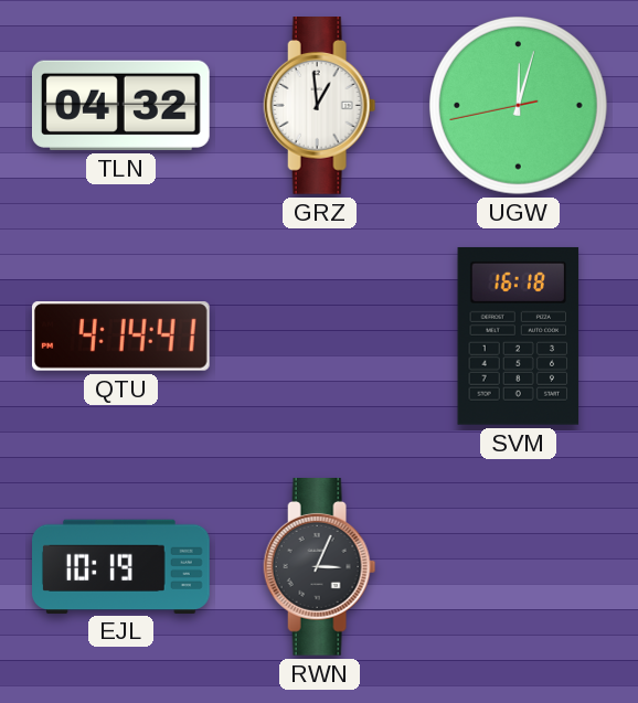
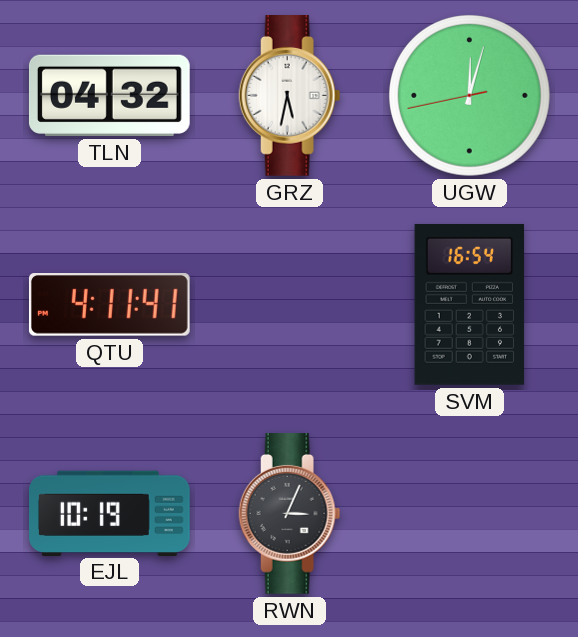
GRZ: 12:59 -> 5:32 (290, 96)
QTU: 4:14 -> 4:11 (109, 305)
SVM: 16:18 -> 16:54 (470, 304)
